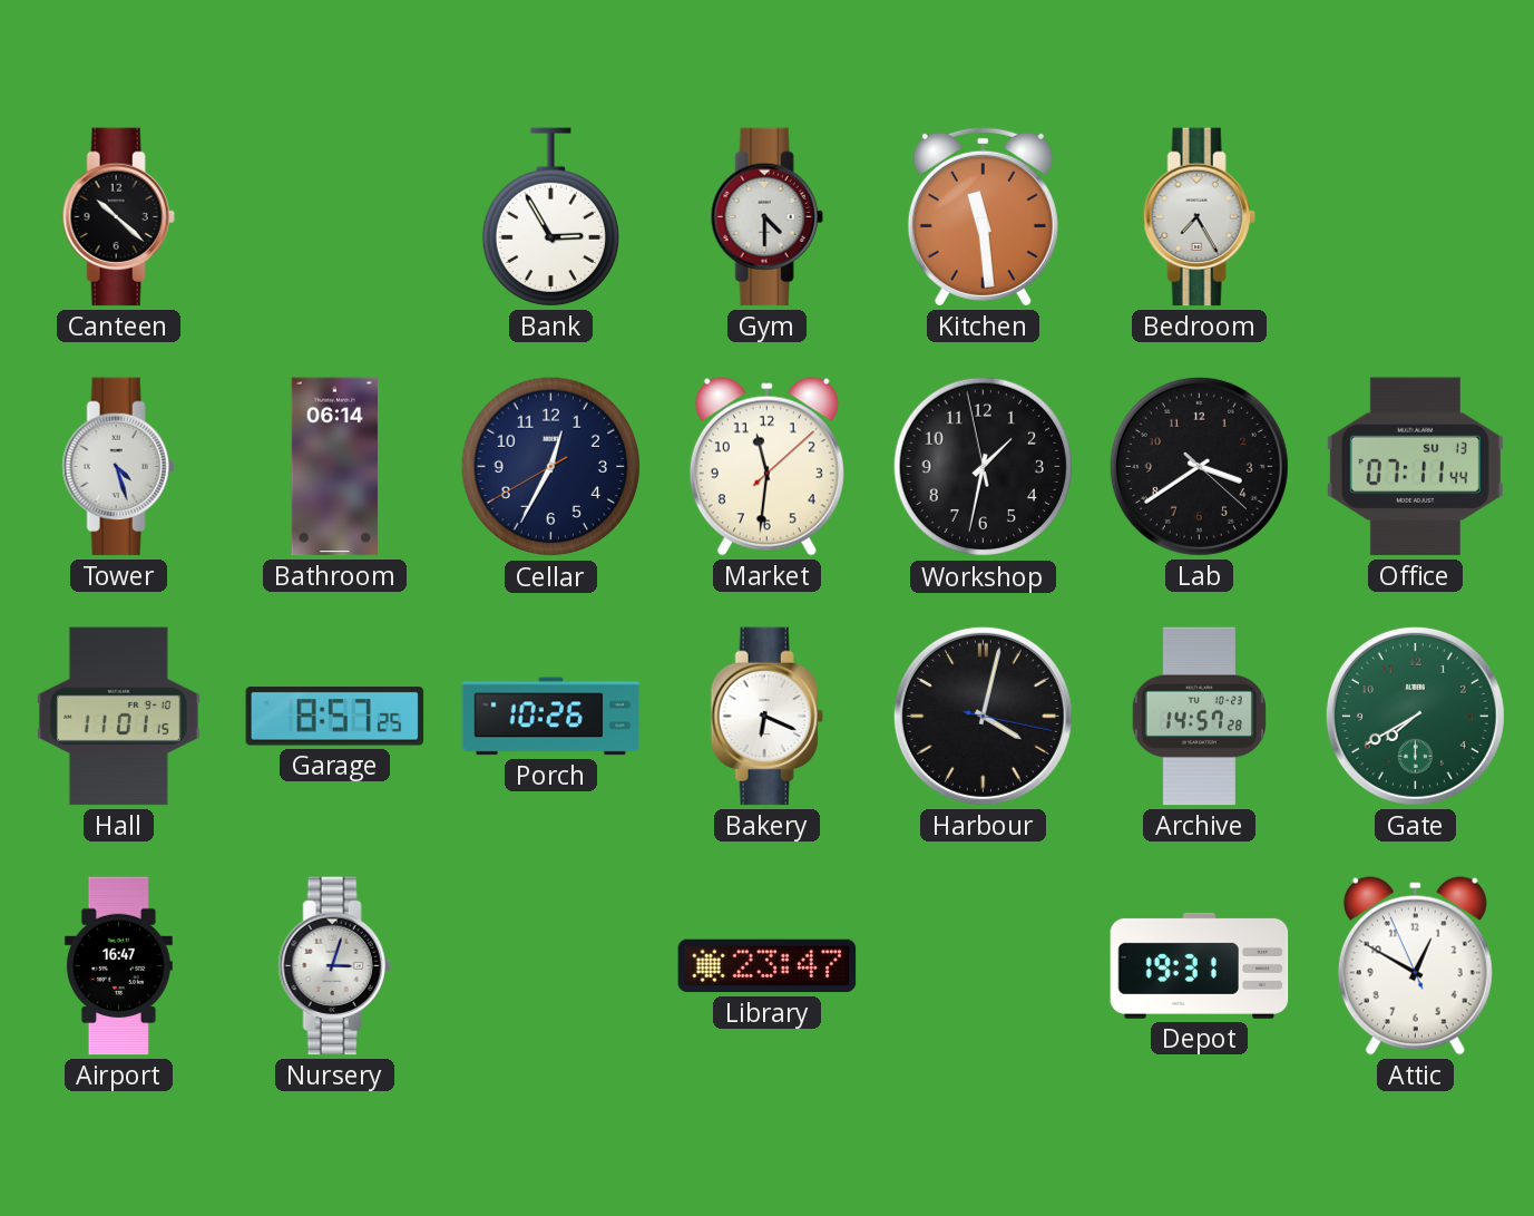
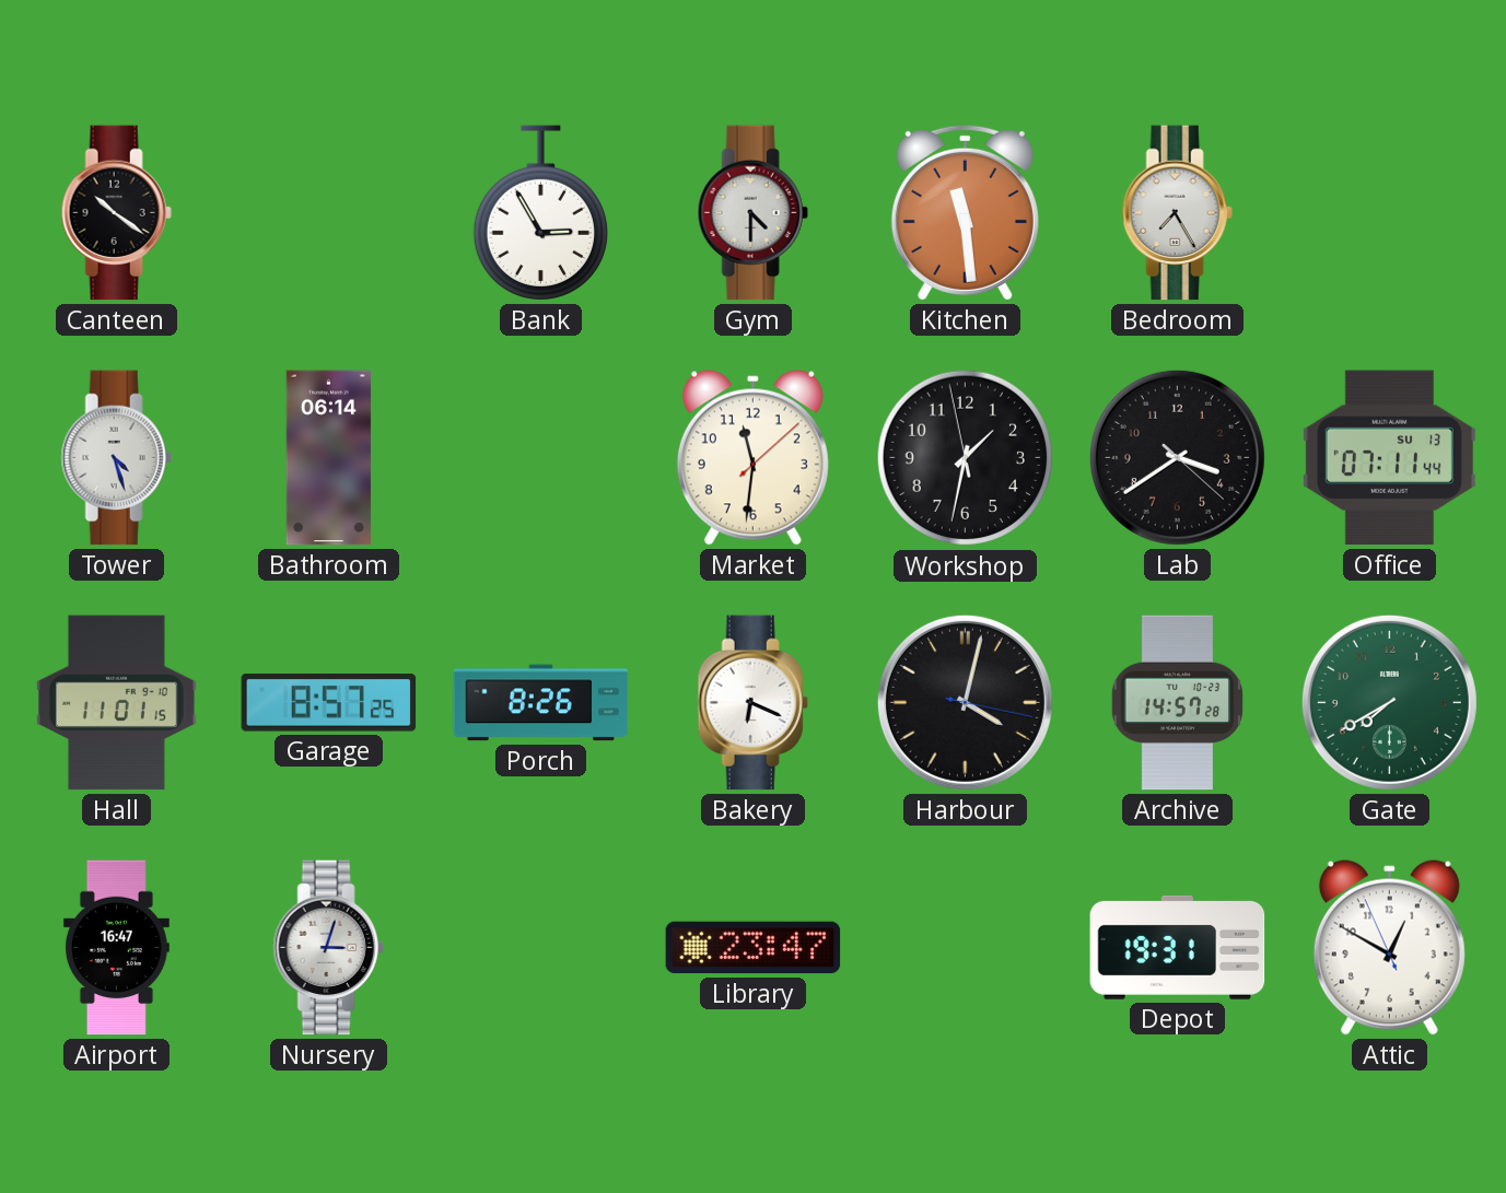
Canteen: 10:22 -> 10:21 (116, 213)
Cellar: 12:34 -> none (551, 467)
Porch: 10:26 -> 8:26 (541, 703)
